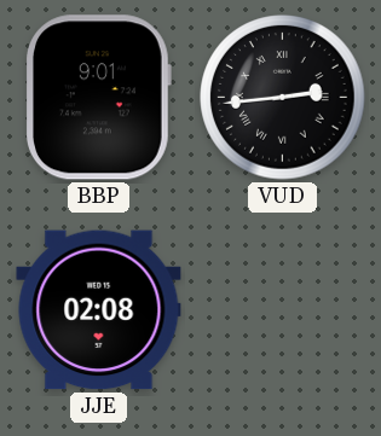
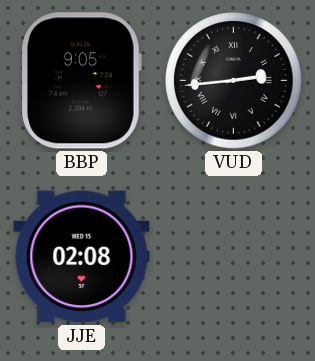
BBP: 9:01 -> 9:05 (82, 81)
